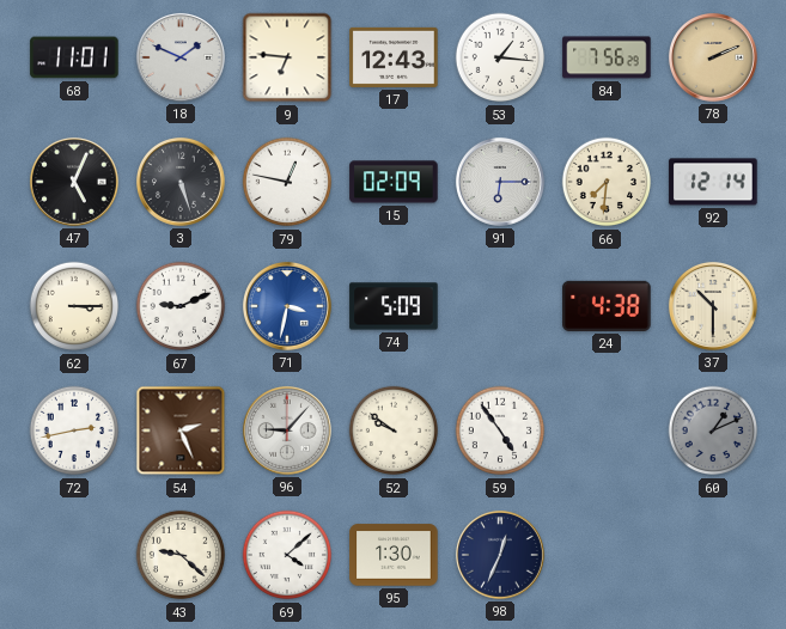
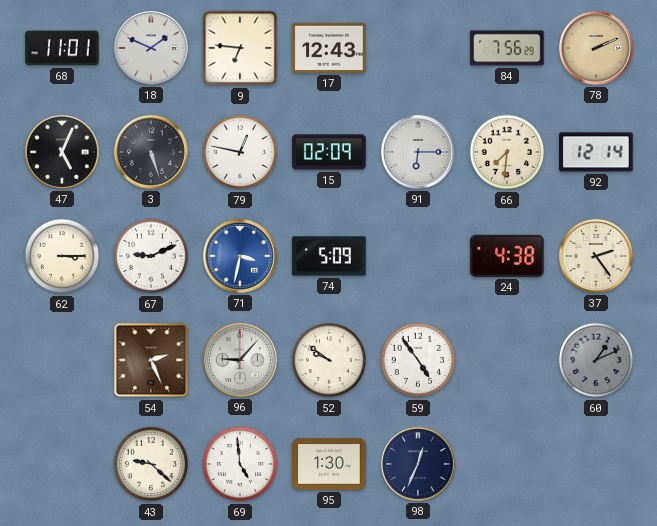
53: 1:16 -> none (500, 57)
37: 10:30 -> 2:24 (596, 256)
72: 2:43 -> none (74, 430)
69: 4:08 -> 4:59 (240, 464)
